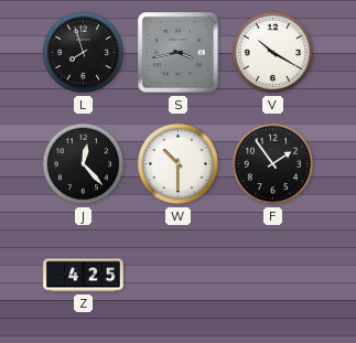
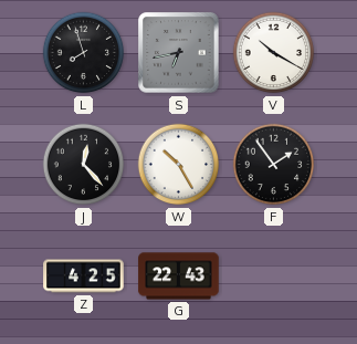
S: 3:43 -> 6:43 (179, 53)
W: 10:30 -> 10:25 (179, 165)
G: none -> 22:43 (179, 277)
